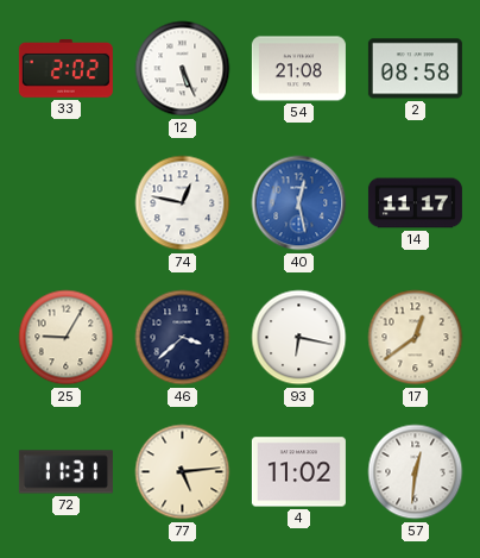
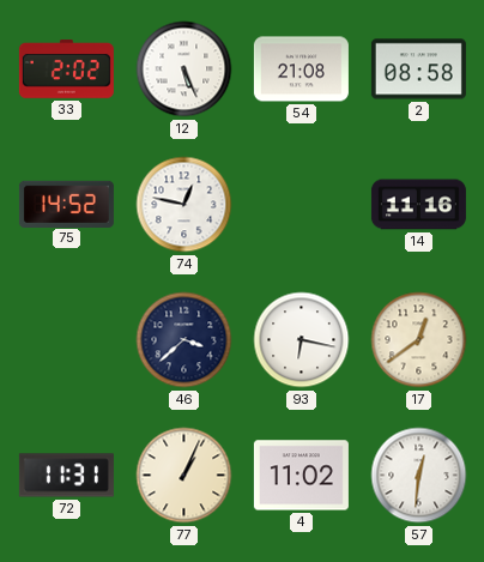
75: none -> 14:52 (66, 204)
40: 12:28 -> none (299, 203)
14: 11:17 -> 11:16 (418, 205)
25: 9:05 -> none (67, 338)
77: 5:14 -> 1:04 (184, 476)
